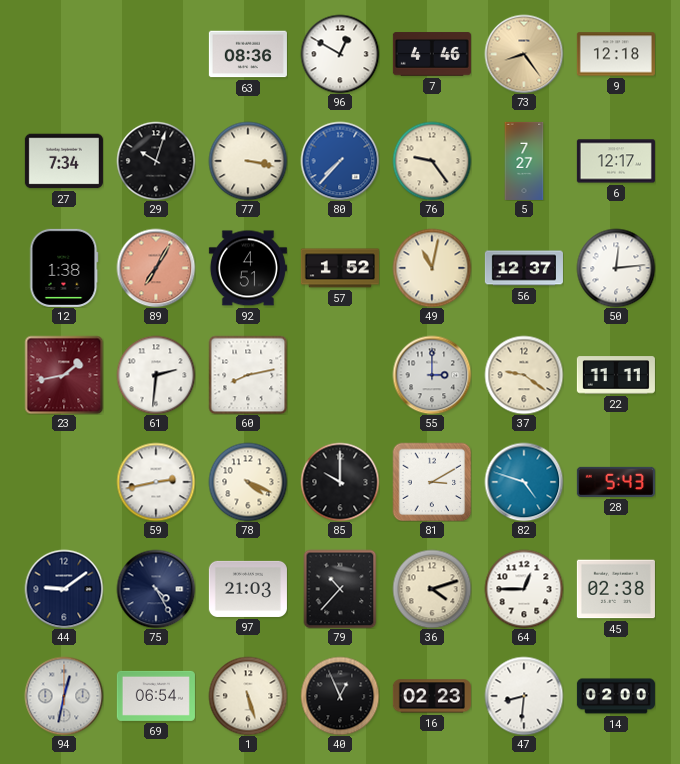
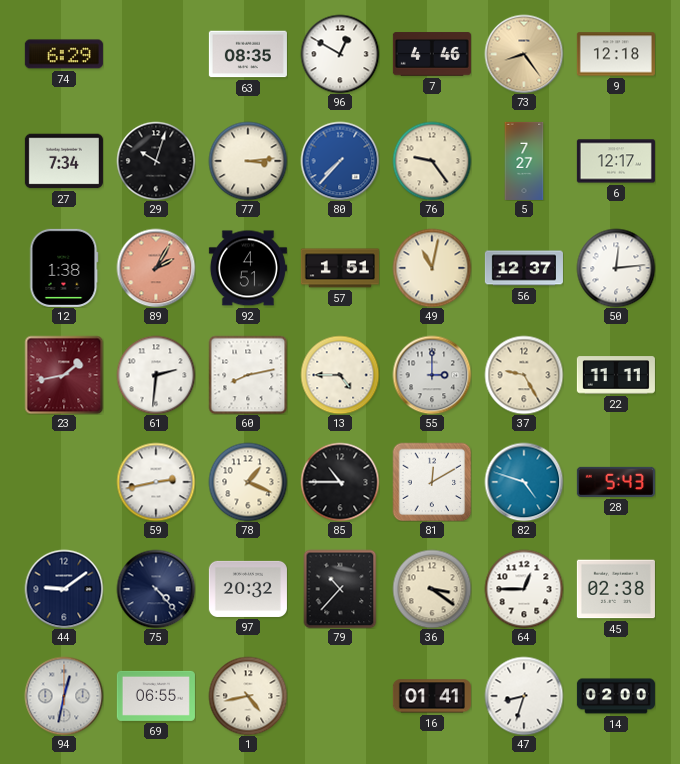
74: none -> 6:29 (64, 54)
63: 08:36 -> 08:35 (248, 54)
77: 3:17 -> 3:14 (248, 161)
89: 7:05 -> 2:05 (156, 268)
57: 1:52 -> 1:51 (340, 268)
13: none -> 4:45 (340, 375)
37: 9:21 -> 9:25 (524, 375)
78: 4:19 -> 1:19 (248, 482)
85: 10:00 -> 10:45 (340, 482)
81: 3:10 -> 12:10 (432, 482)
75: 4:25 -> 4:23 (156, 589)
97: 21:03 -> 20:32 (248, 589)
36: 4:12 -> 3:21 (432, 589)
69: 06:54 -> 06:55 (156, 696)
1: 5:27 -> 4:43 (248, 696)
40: 12:56 -> none (340, 696)
16: 02:23 -> 01:41 (432, 696)
47: 8:31 -> 8:33 (524, 696)
